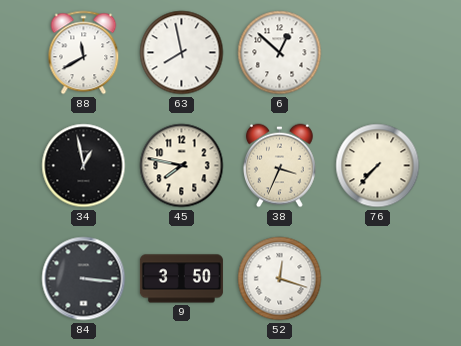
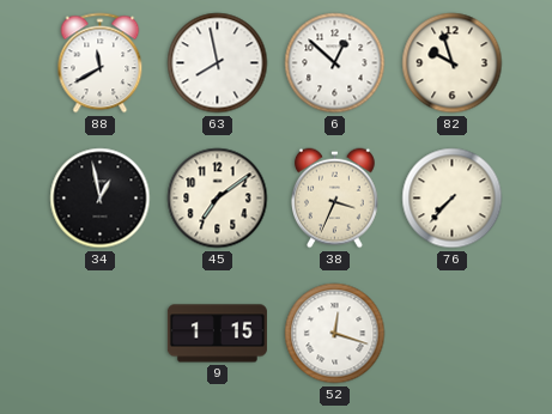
82: none -> 9:57 (453, 63)
45: 7:47 -> 7:09 (218, 199)
84: 3:16 -> none (84, 279)
9: 3:50 -> 1:15 (217, 334)
